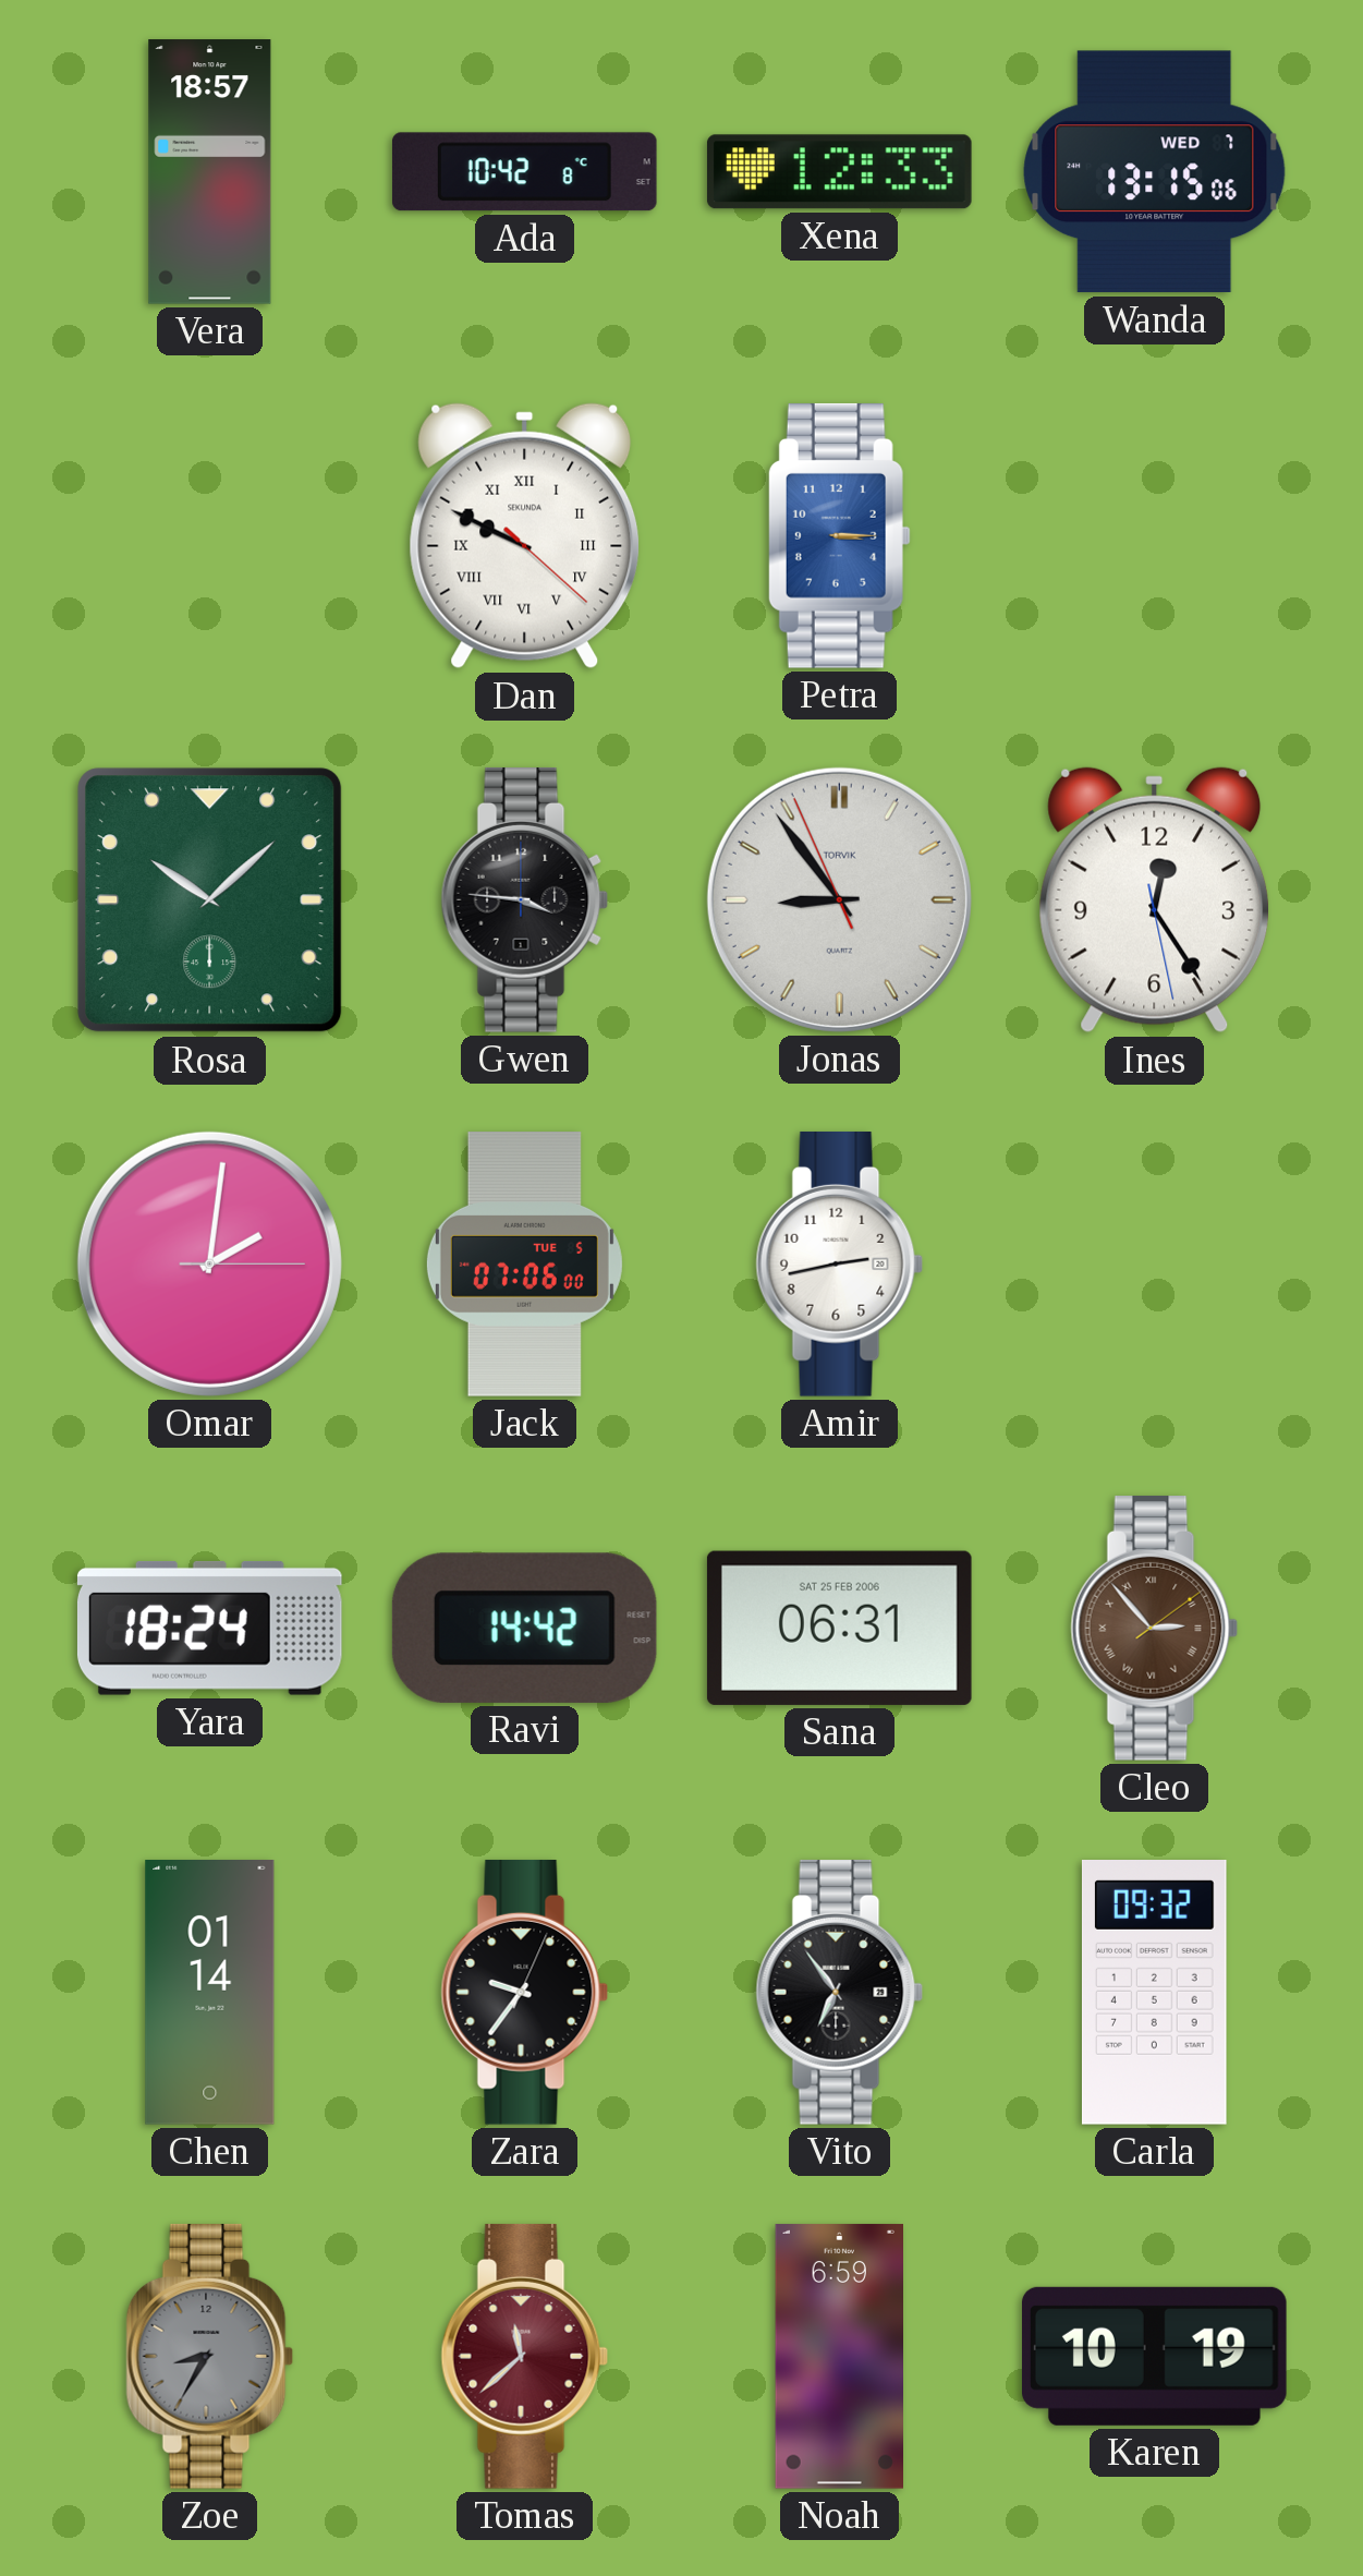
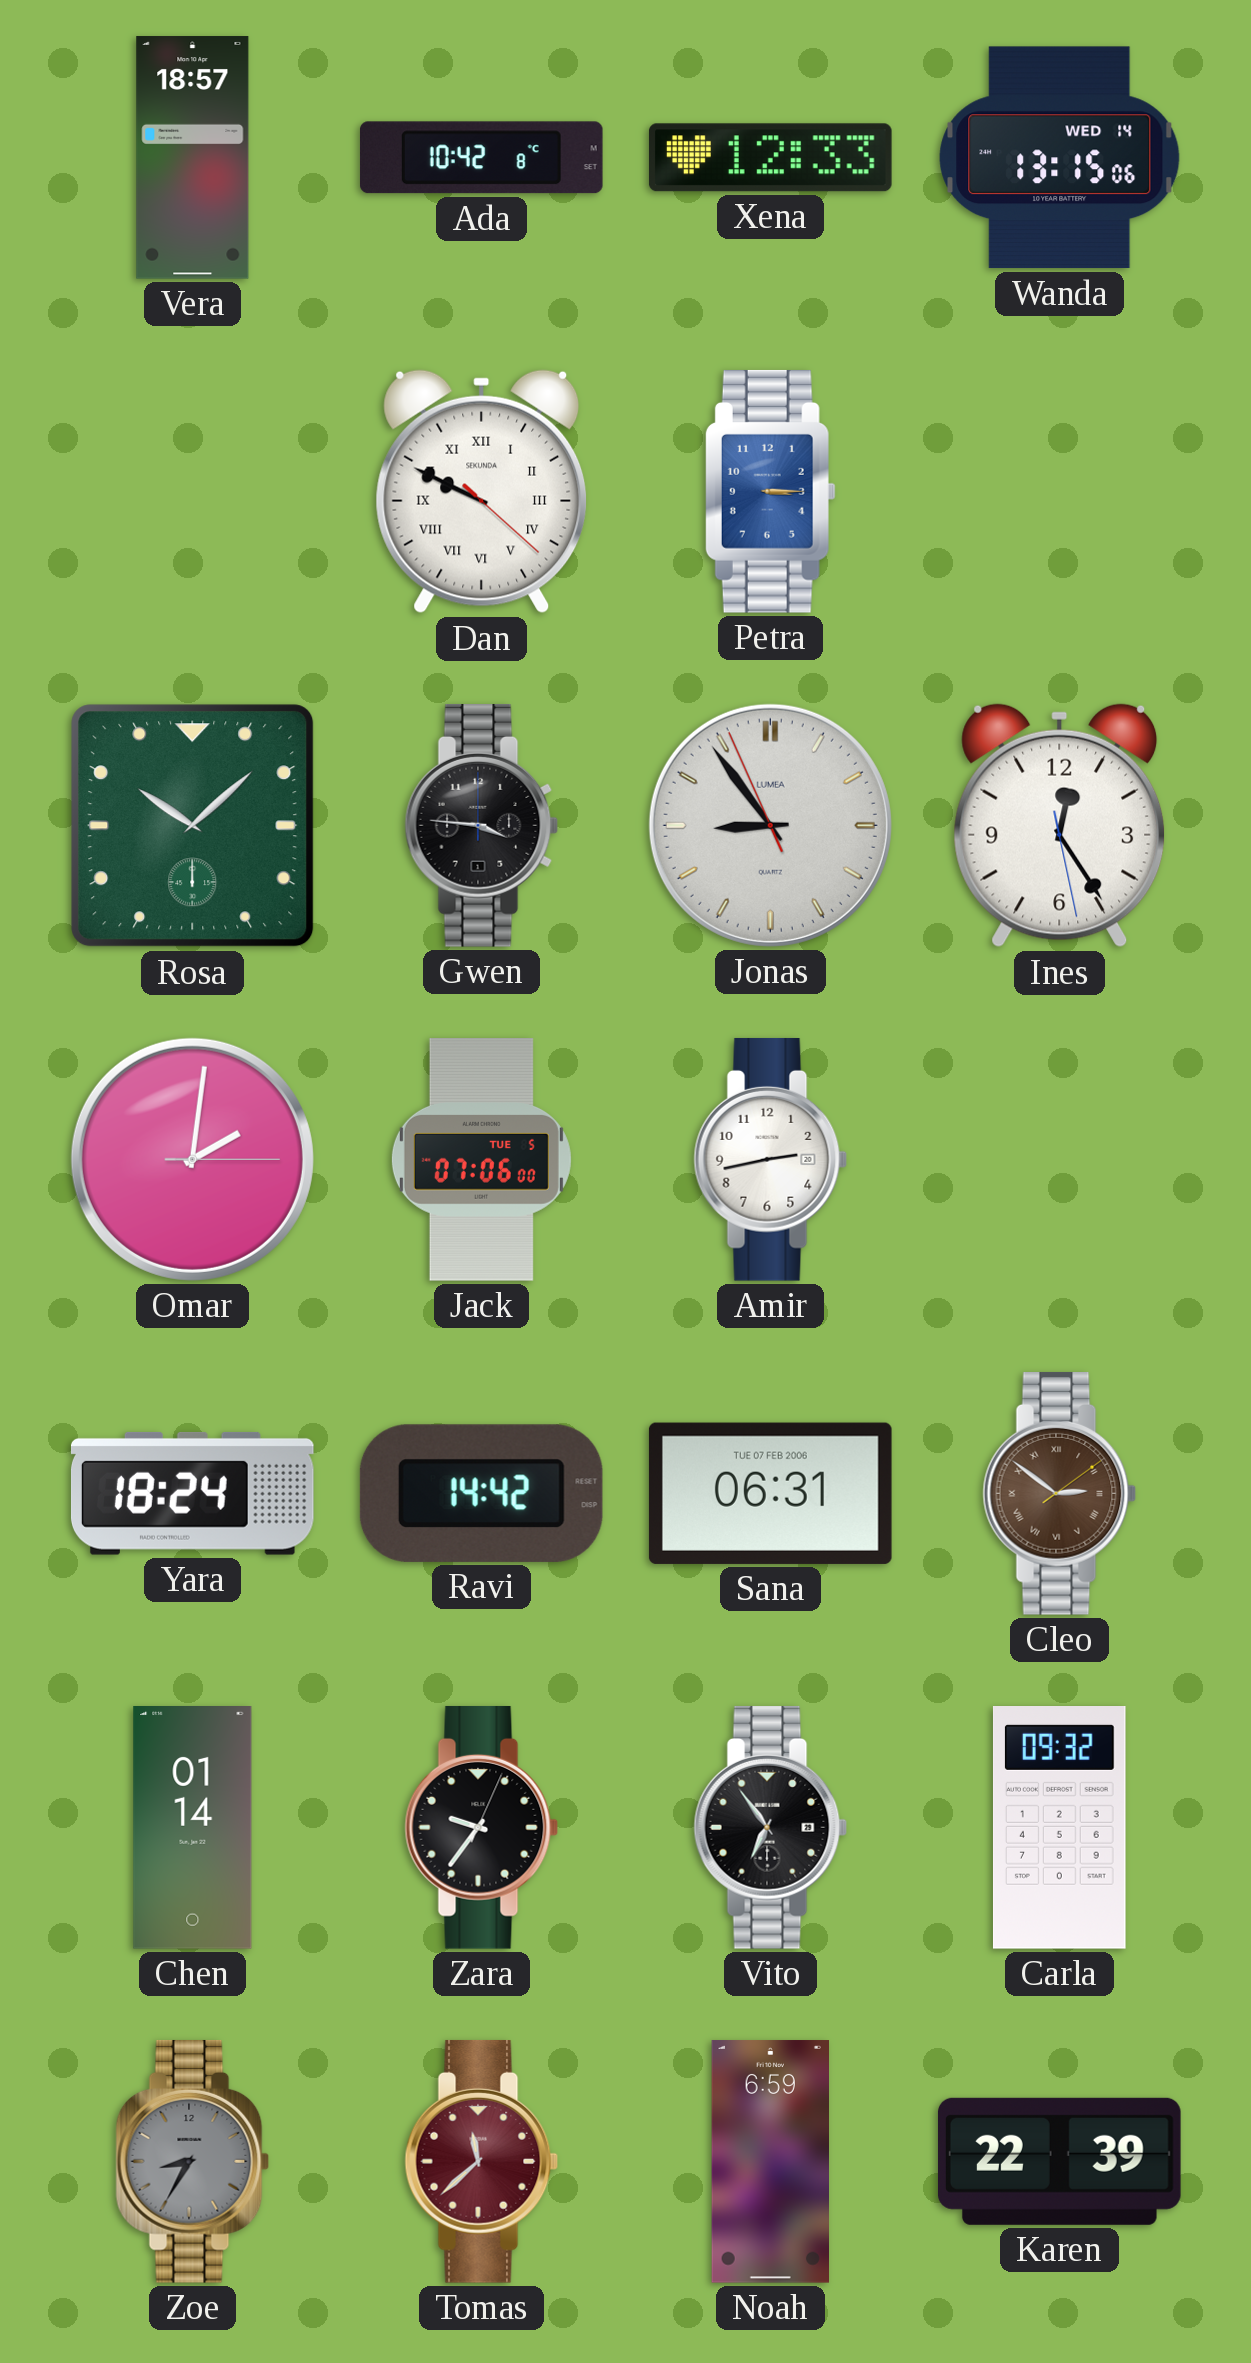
Wanda date: WED 7 -> WED 14 (1060, 158)
Jonas brand: TORVIK -> LUMEA (770, 825)
Sana date: SAT 25 FEB 2006 -> TUE 07 FEB 2006 (770, 1493)
Cleo: 2:53 -> 2:51 (1060, 1493)
Karen: 10:19 -> 22:39 (1059, 2161)
